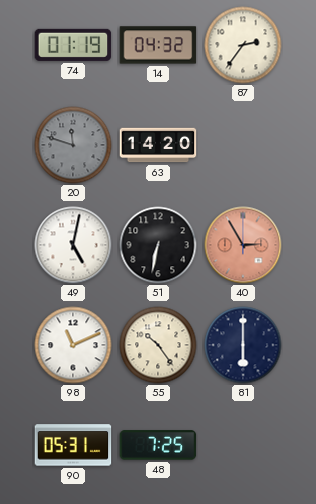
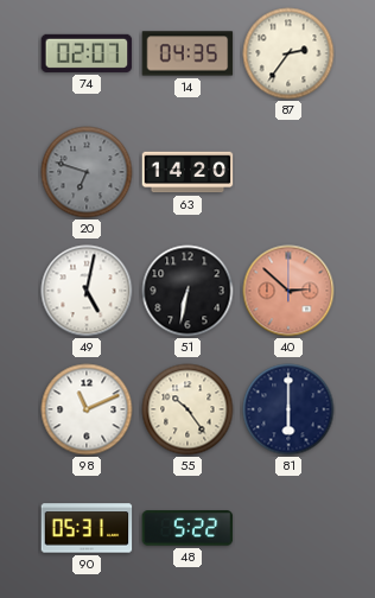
74: 01:19 -> 02:07 (87, 53)
14: 04:32 -> 04:35 (188, 53)
20: 11:48 -> 6:48 (87, 172)
40: 2:55 -> 2:52 (288, 291)
48: 7:25 -> 5:22 (188, 528)
